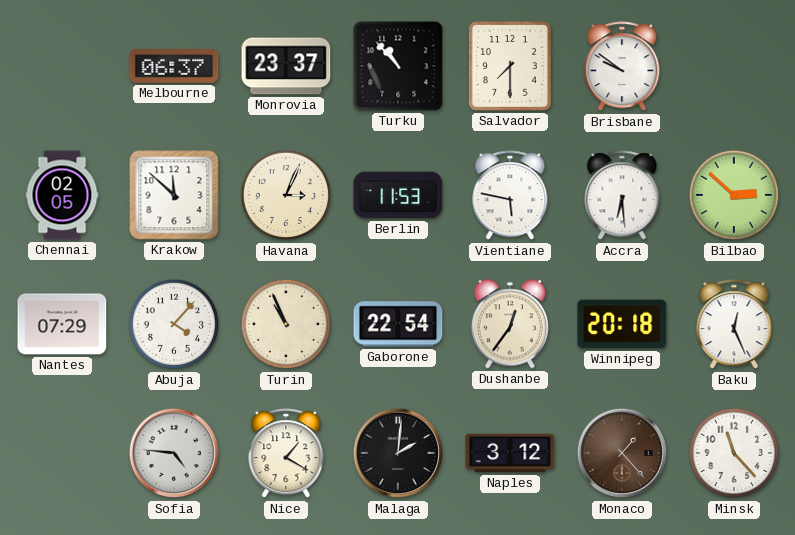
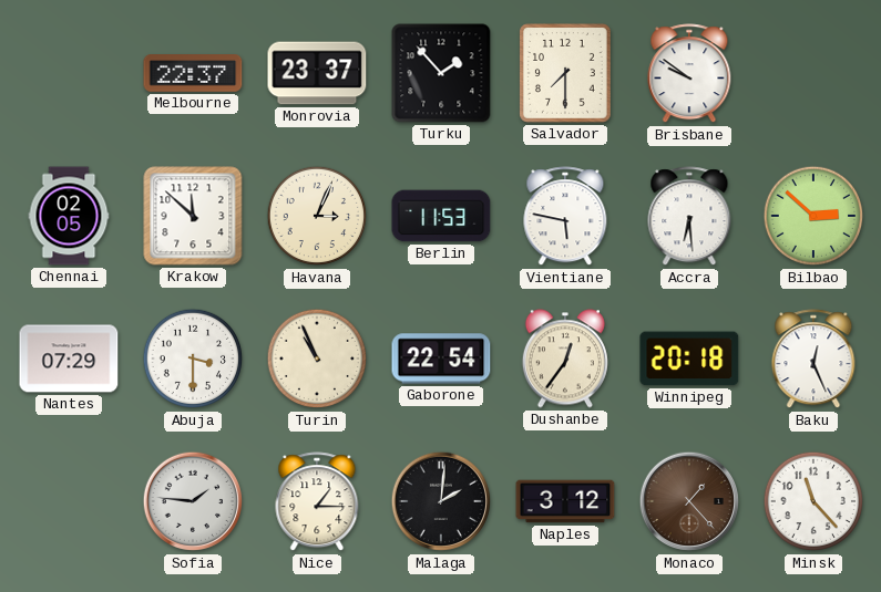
Melbourne: 06:37 -> 22:37 (193, 74)
Turku: 10:53 -> 1:53 (441, 73)
Abuja: 4:07 -> 3:30 (193, 359)
Sofia: 4:46 -> 1:46 (193, 501)
Nice: 1:20 -> 1:15 (317, 502)
